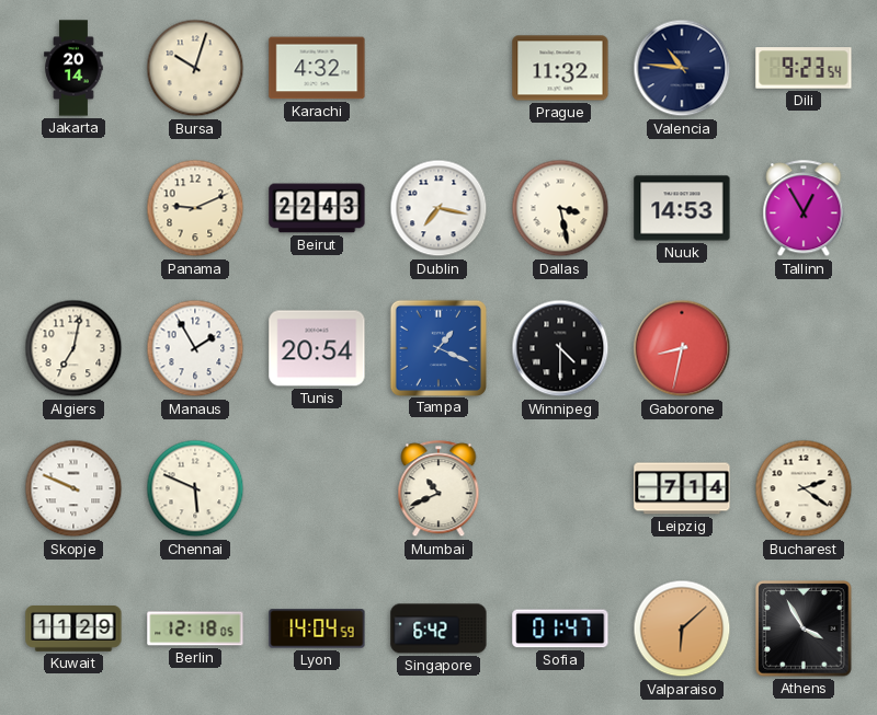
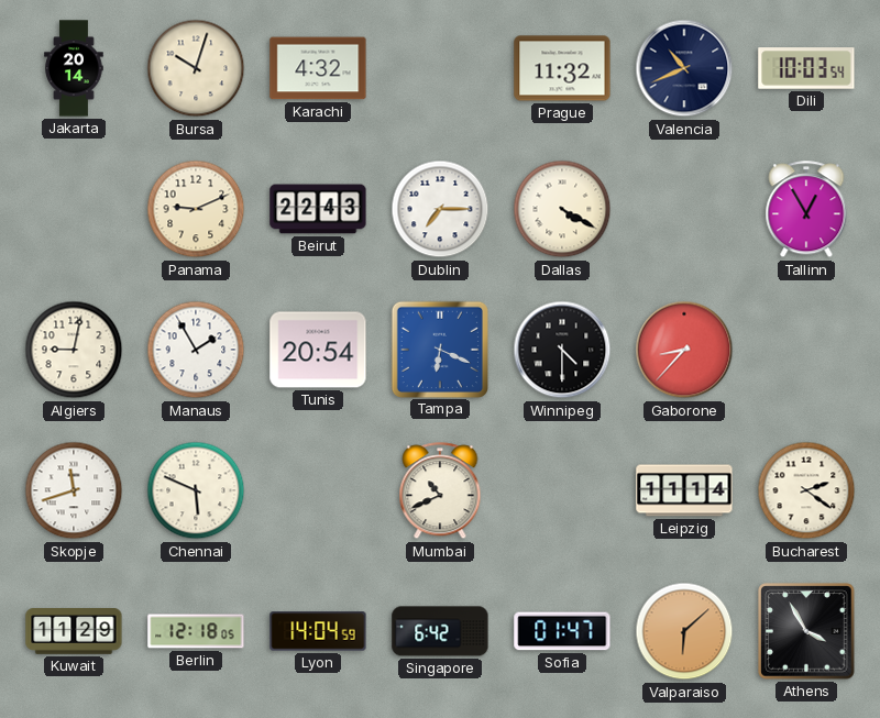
Valencia: 10:46 -> 10:41 (684, 68)
Dili: 9:23 -> 10:03 (806, 68)
Dublin: 7:17 -> 7:15 (440, 209)
Dallas: 3:28 -> 4:20 (562, 209)
Nuuk: 14:53 -> none (682, 208)
Algiers: 7:02 -> 9:02 (74, 350)
Tampa: 1:19 -> 6:19 (439, 349)
Gaborone: 8:32 -> 8:37 (684, 350)
Skopje: 9:49 -> 11:42 (74, 490)
Leipzig: 7:14 -> 11:14 (684, 490)
